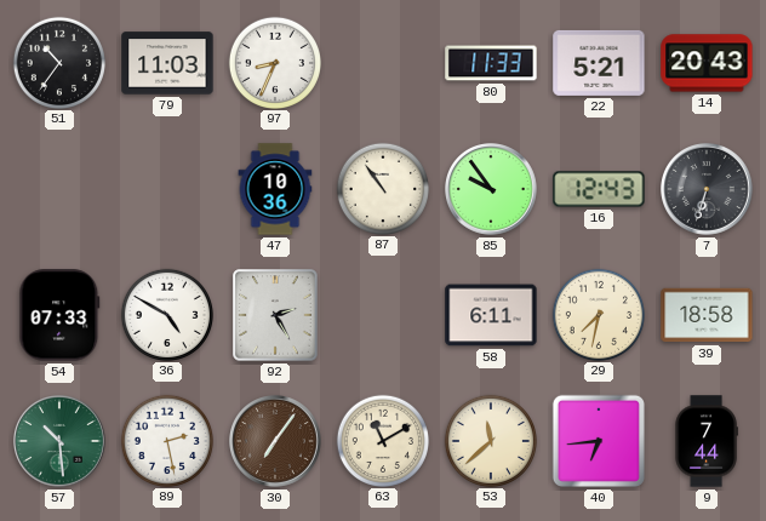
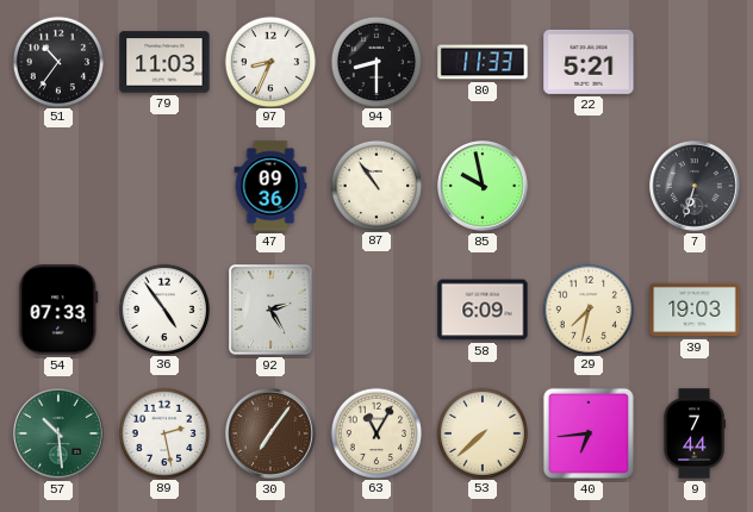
94: none -> 8:30 (375, 61)
14: 20:43 -> none (707, 63)
47: 10:36 -> 09:36 (270, 186)
85: 9:54 -> 9:58 (484, 187)
16: 12:43 -> none (599, 189)
36: 4:50 -> 4:54 (163, 308)
58: 6:11 -> 6:09 (483, 310)
39: 18:58 -> 19:03 (695, 310)
63: 11:10 -> 11:05 (375, 432)
53: 11:38 -> 7:38 (481, 432)
